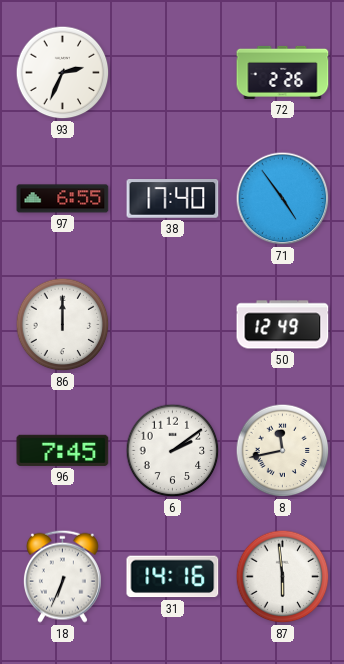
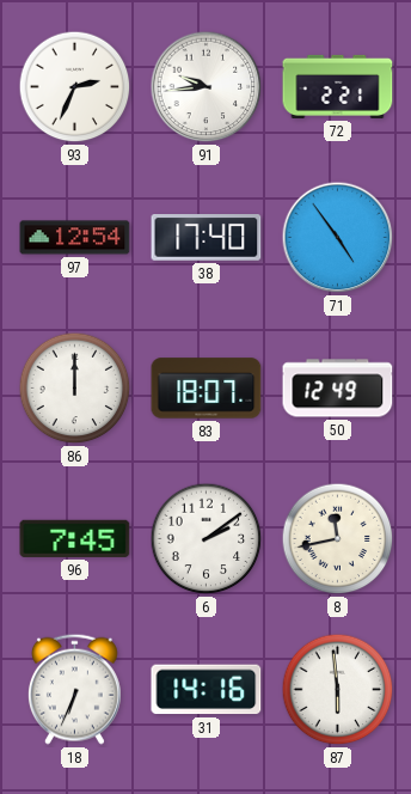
91: none -> 9:44 (207, 87)
72: 2:26 -> 2:21 (338, 86)
97: 6:55 -> 12:54 (75, 238)
83: none -> 18:07 (207, 389)
